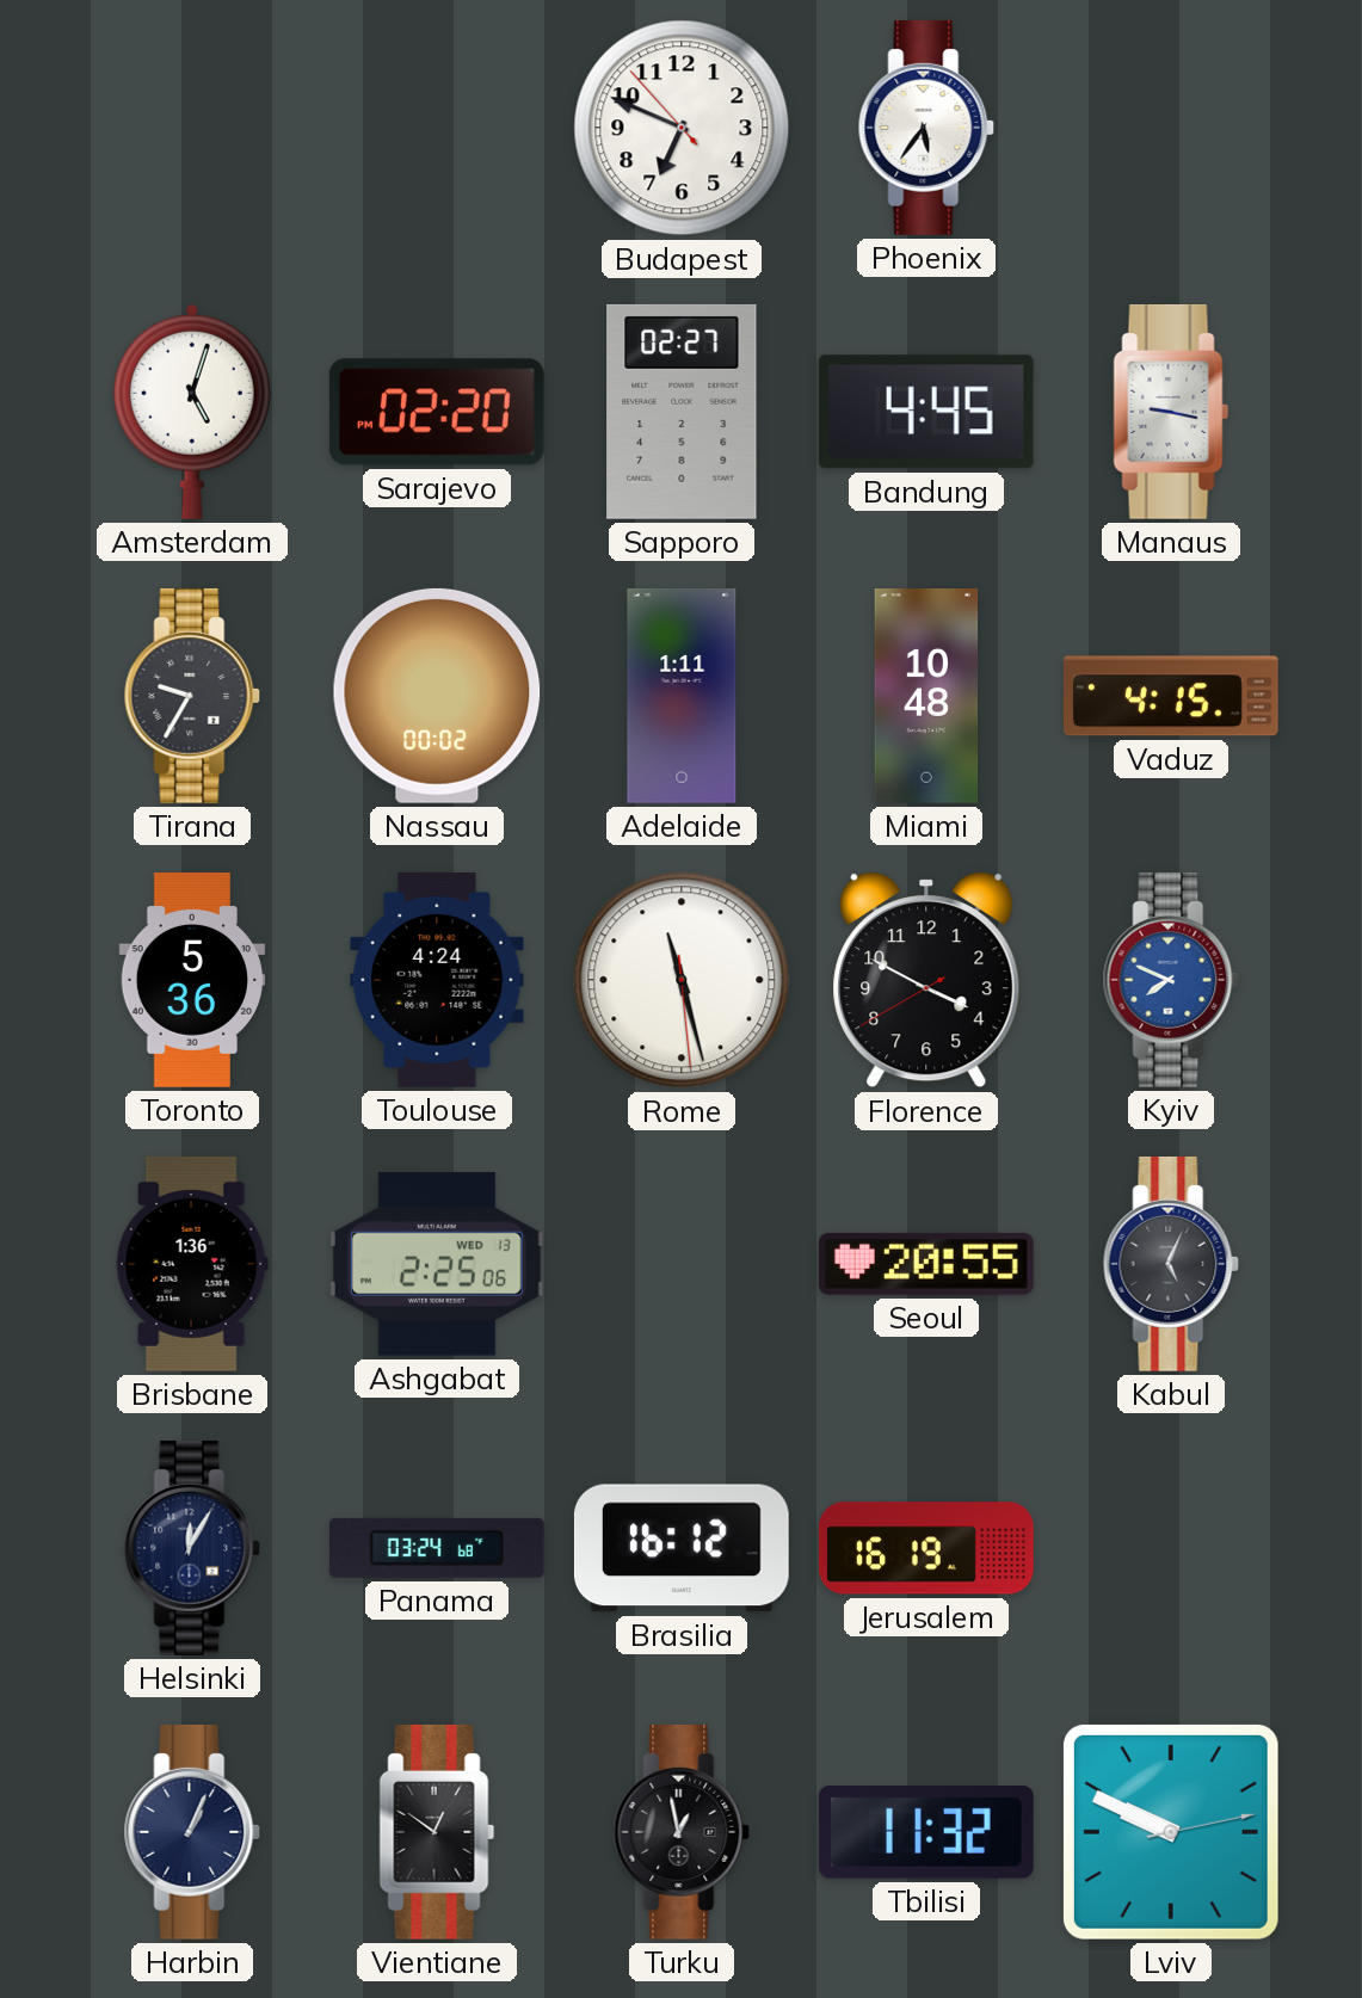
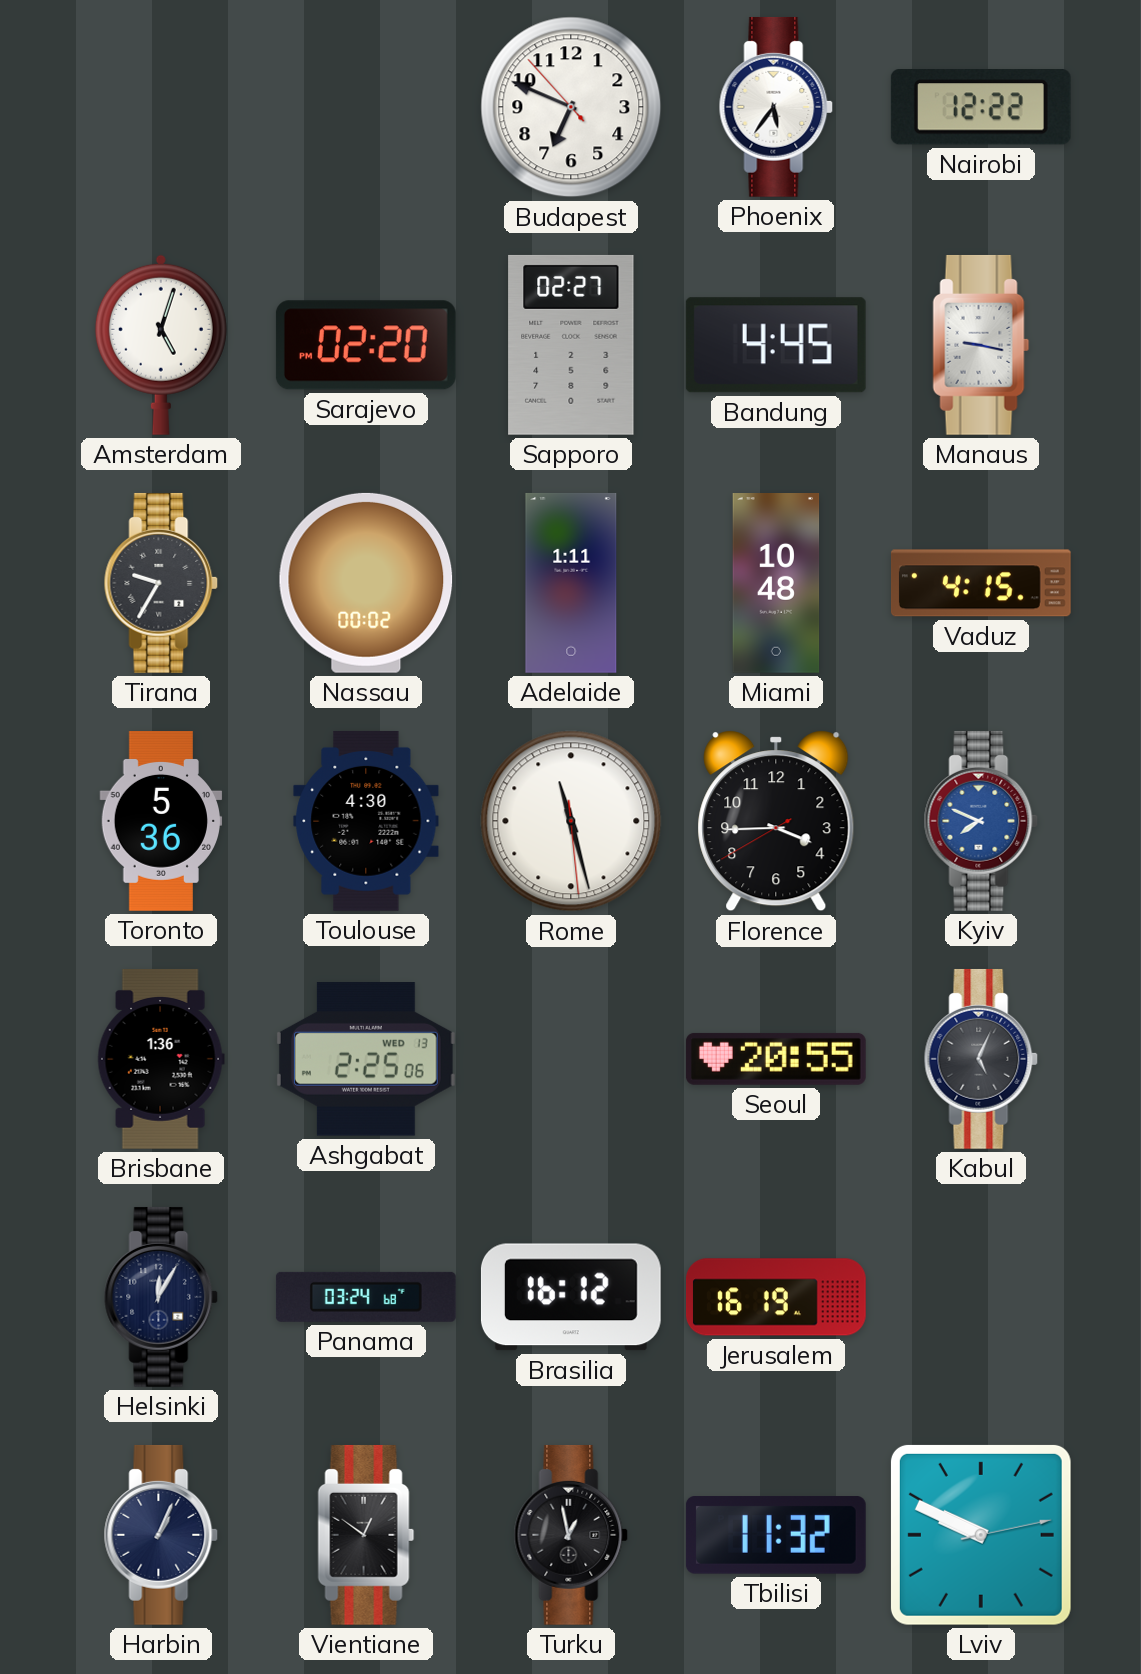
Nairobi: none -> 12:22 (981, 107)
Toulouse: 4:24 -> 4:30 (366, 821)
Florence: 3:49 -> 3:44 (776, 821)
